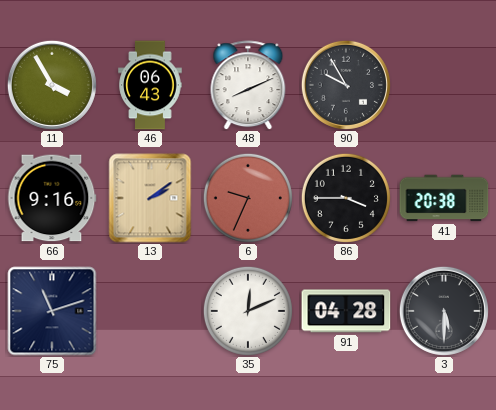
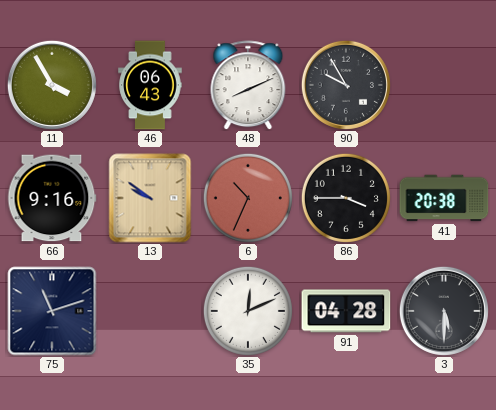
13: 2:09 -> 9:51 (150, 198)
6: 9:34 -> 10:34 (248, 198)
